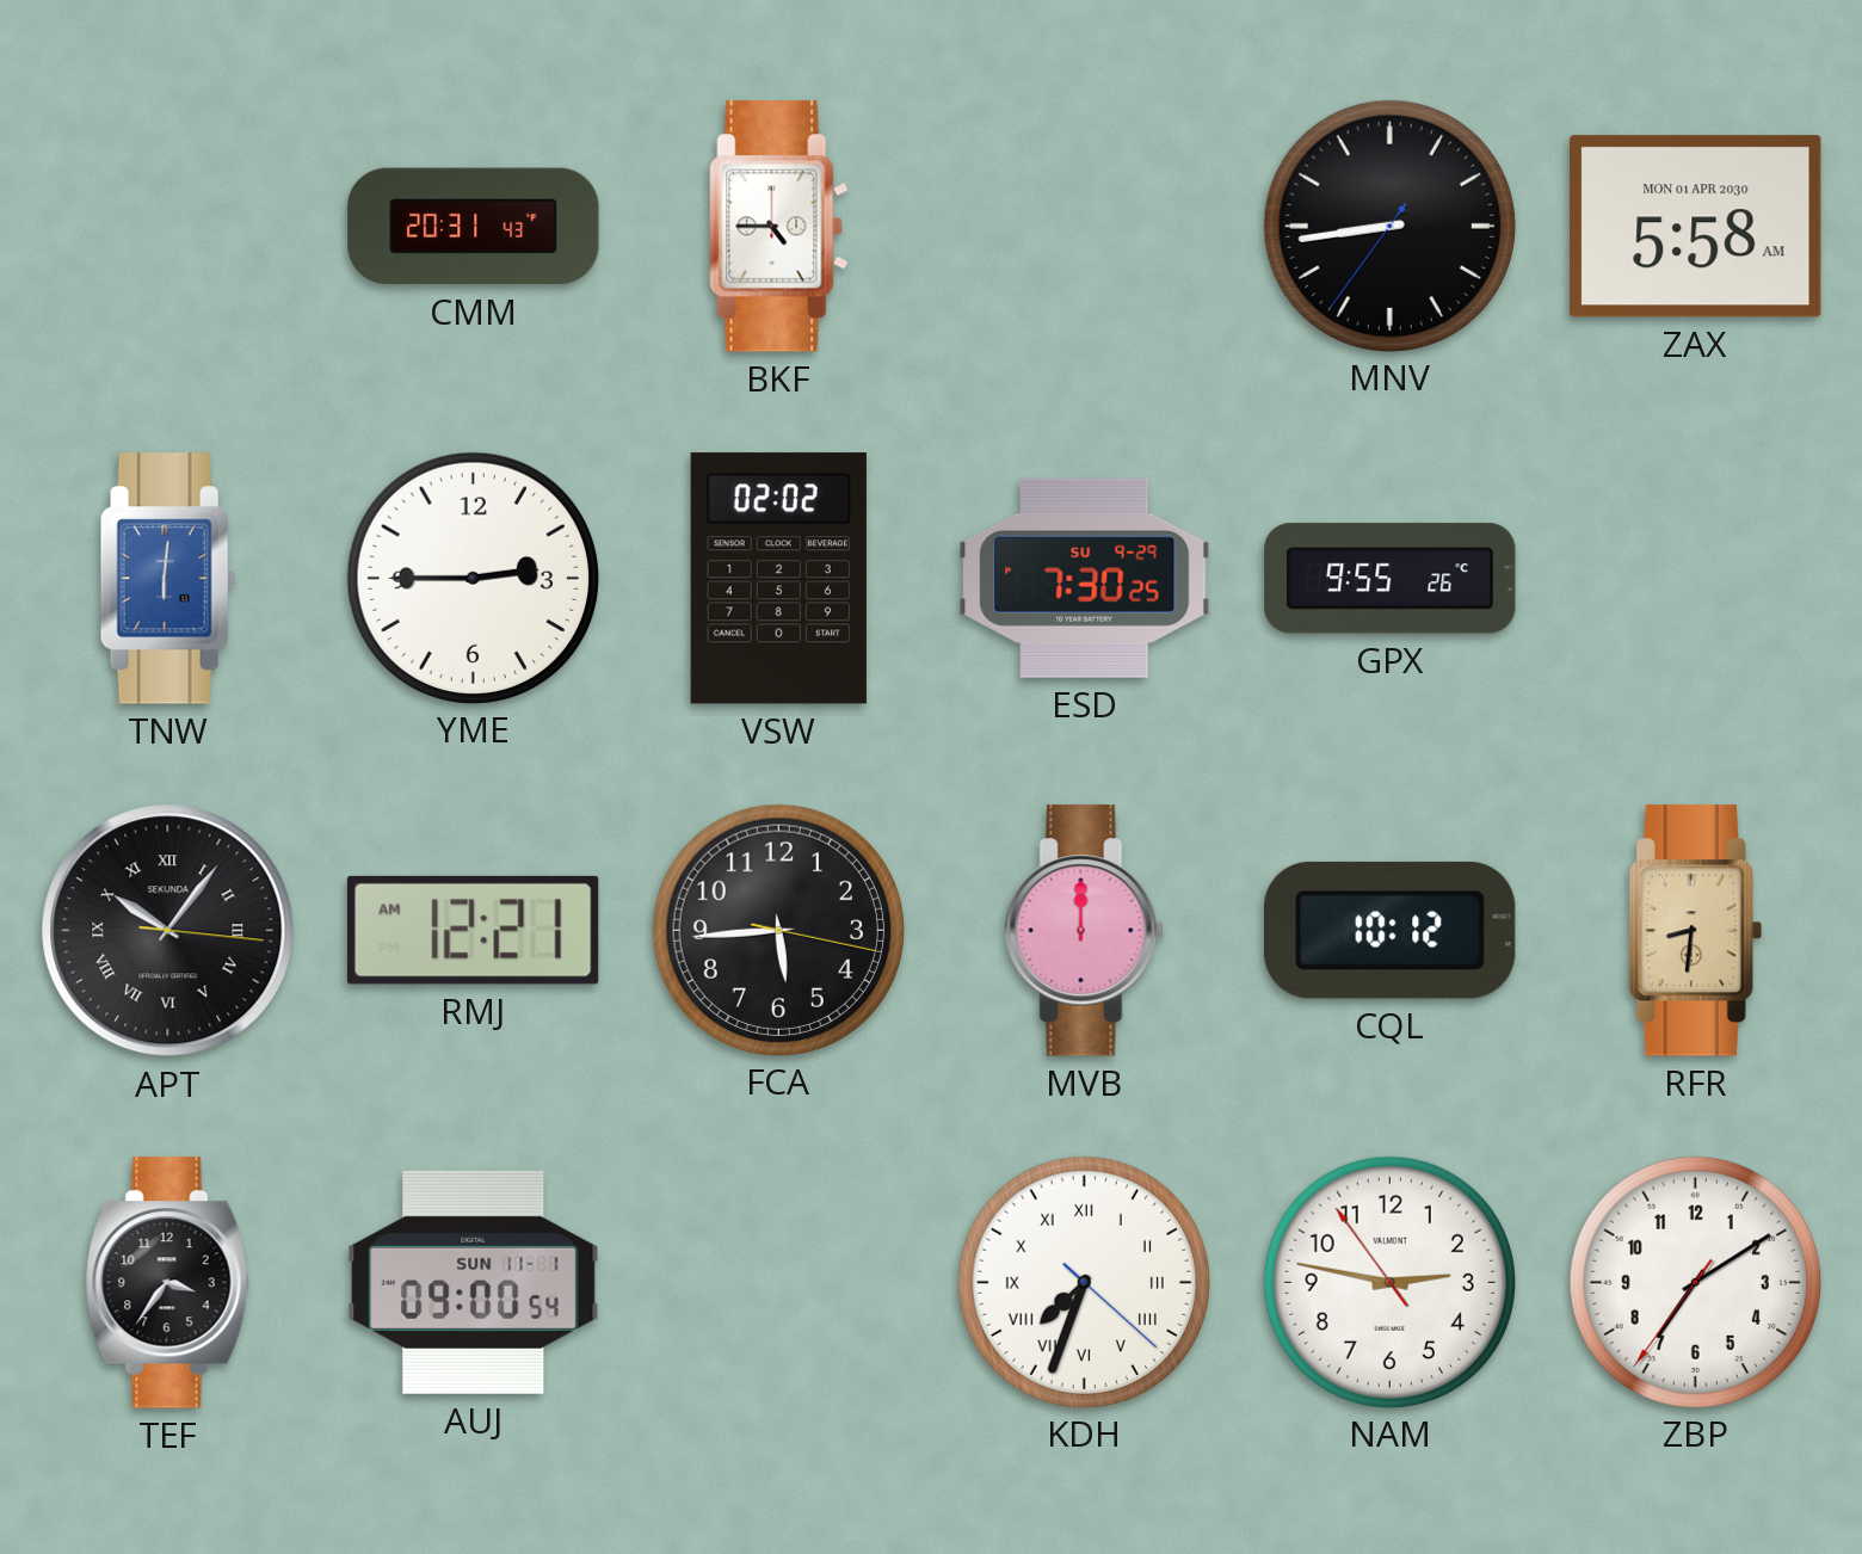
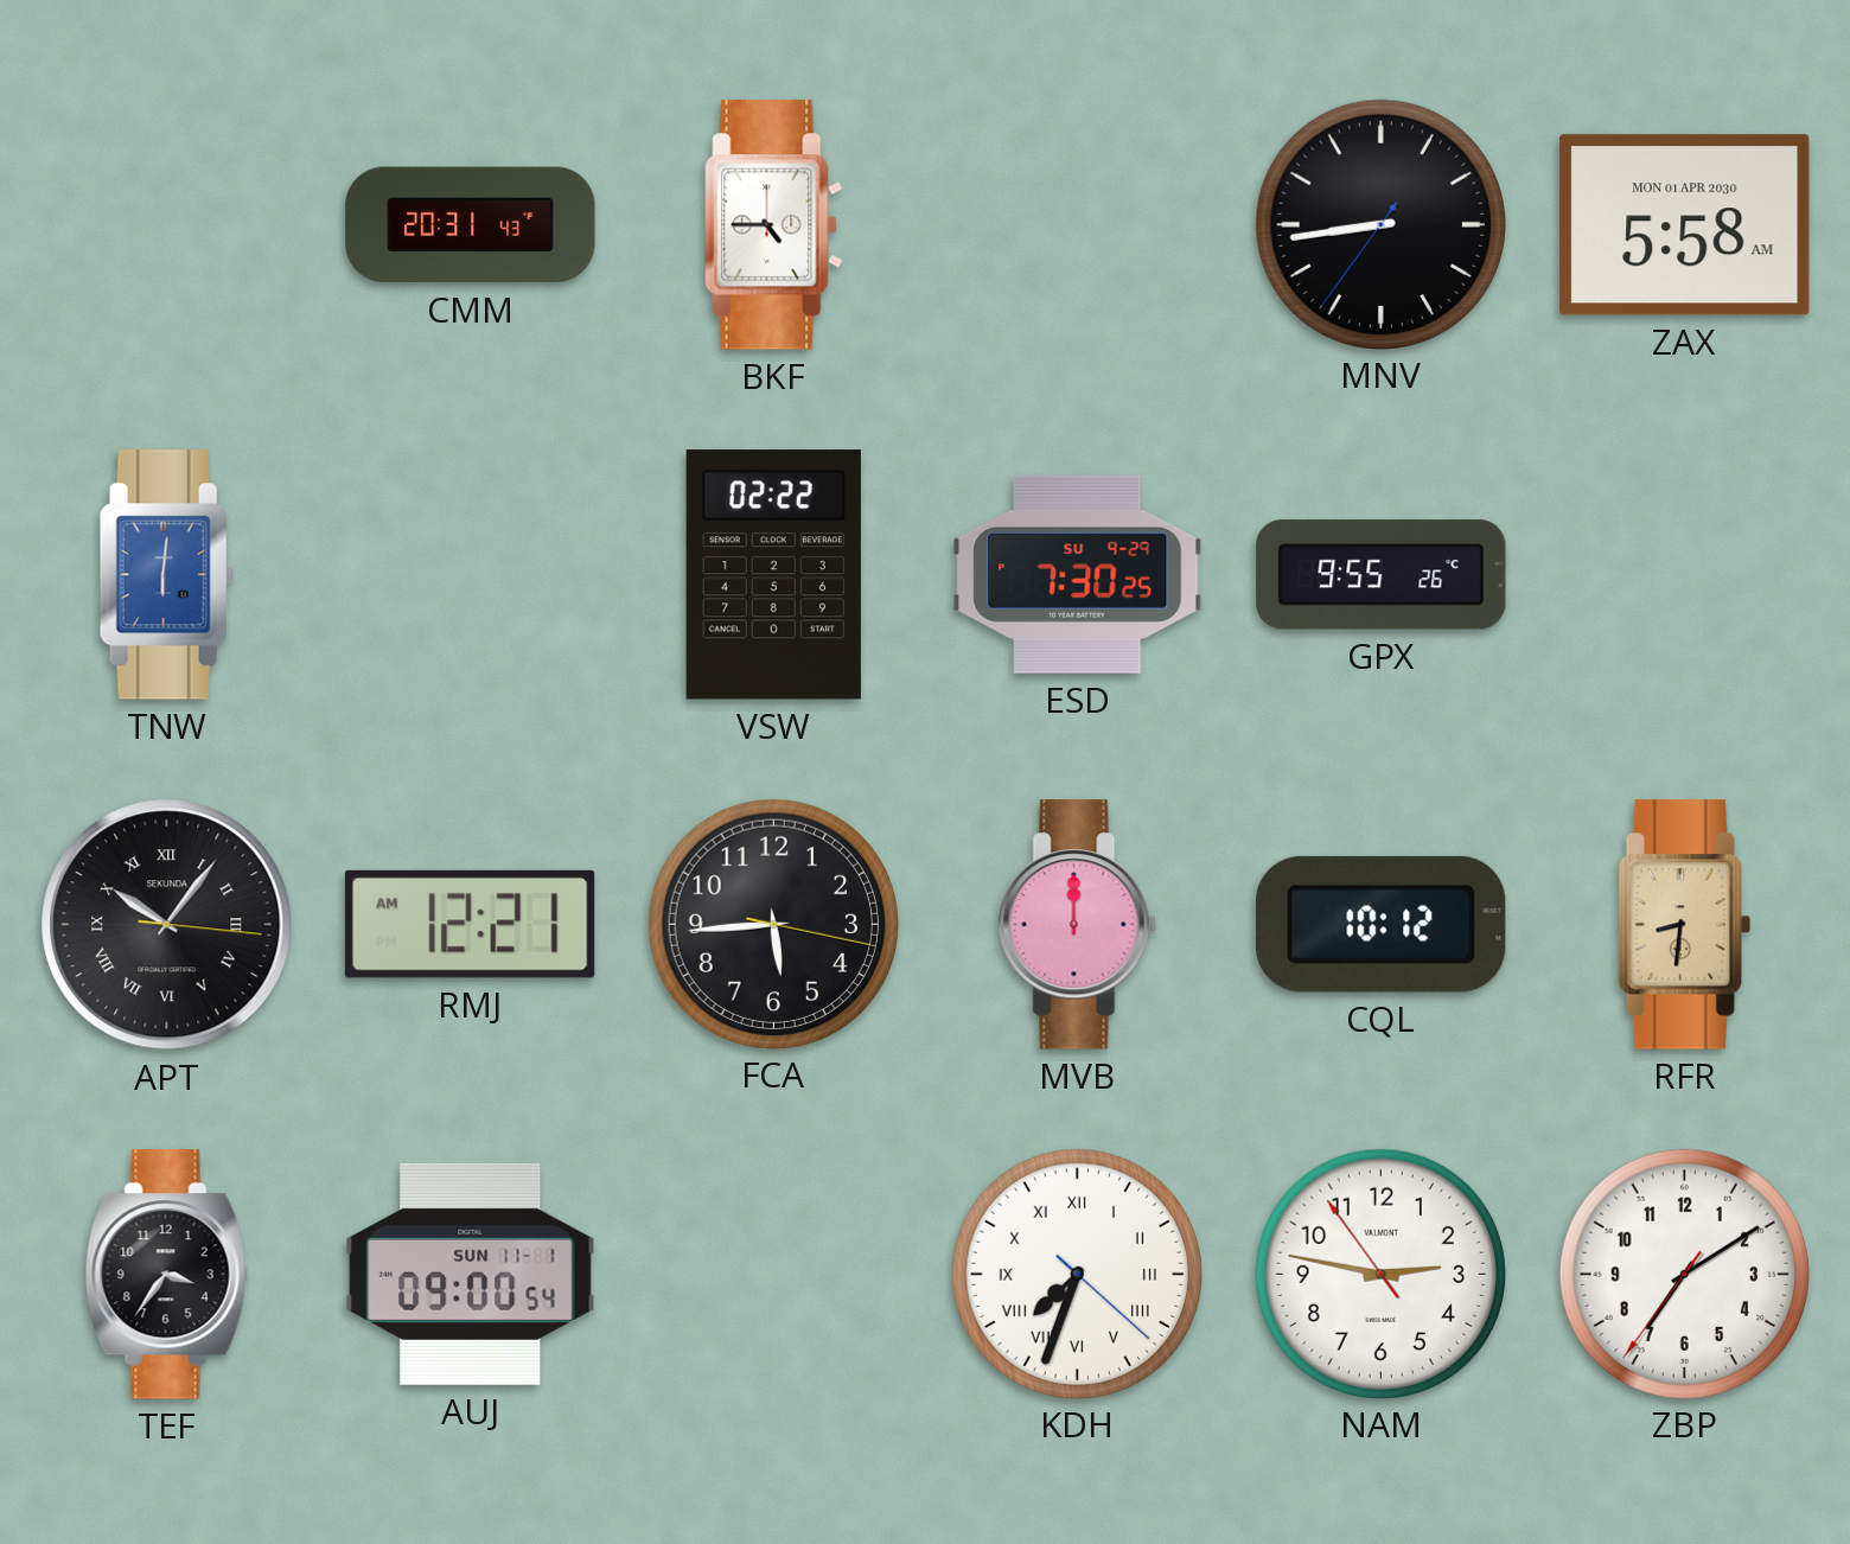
YME: 2:45 -> none (473, 578)
VSW: 02:02 -> 02:22 (773, 575)
